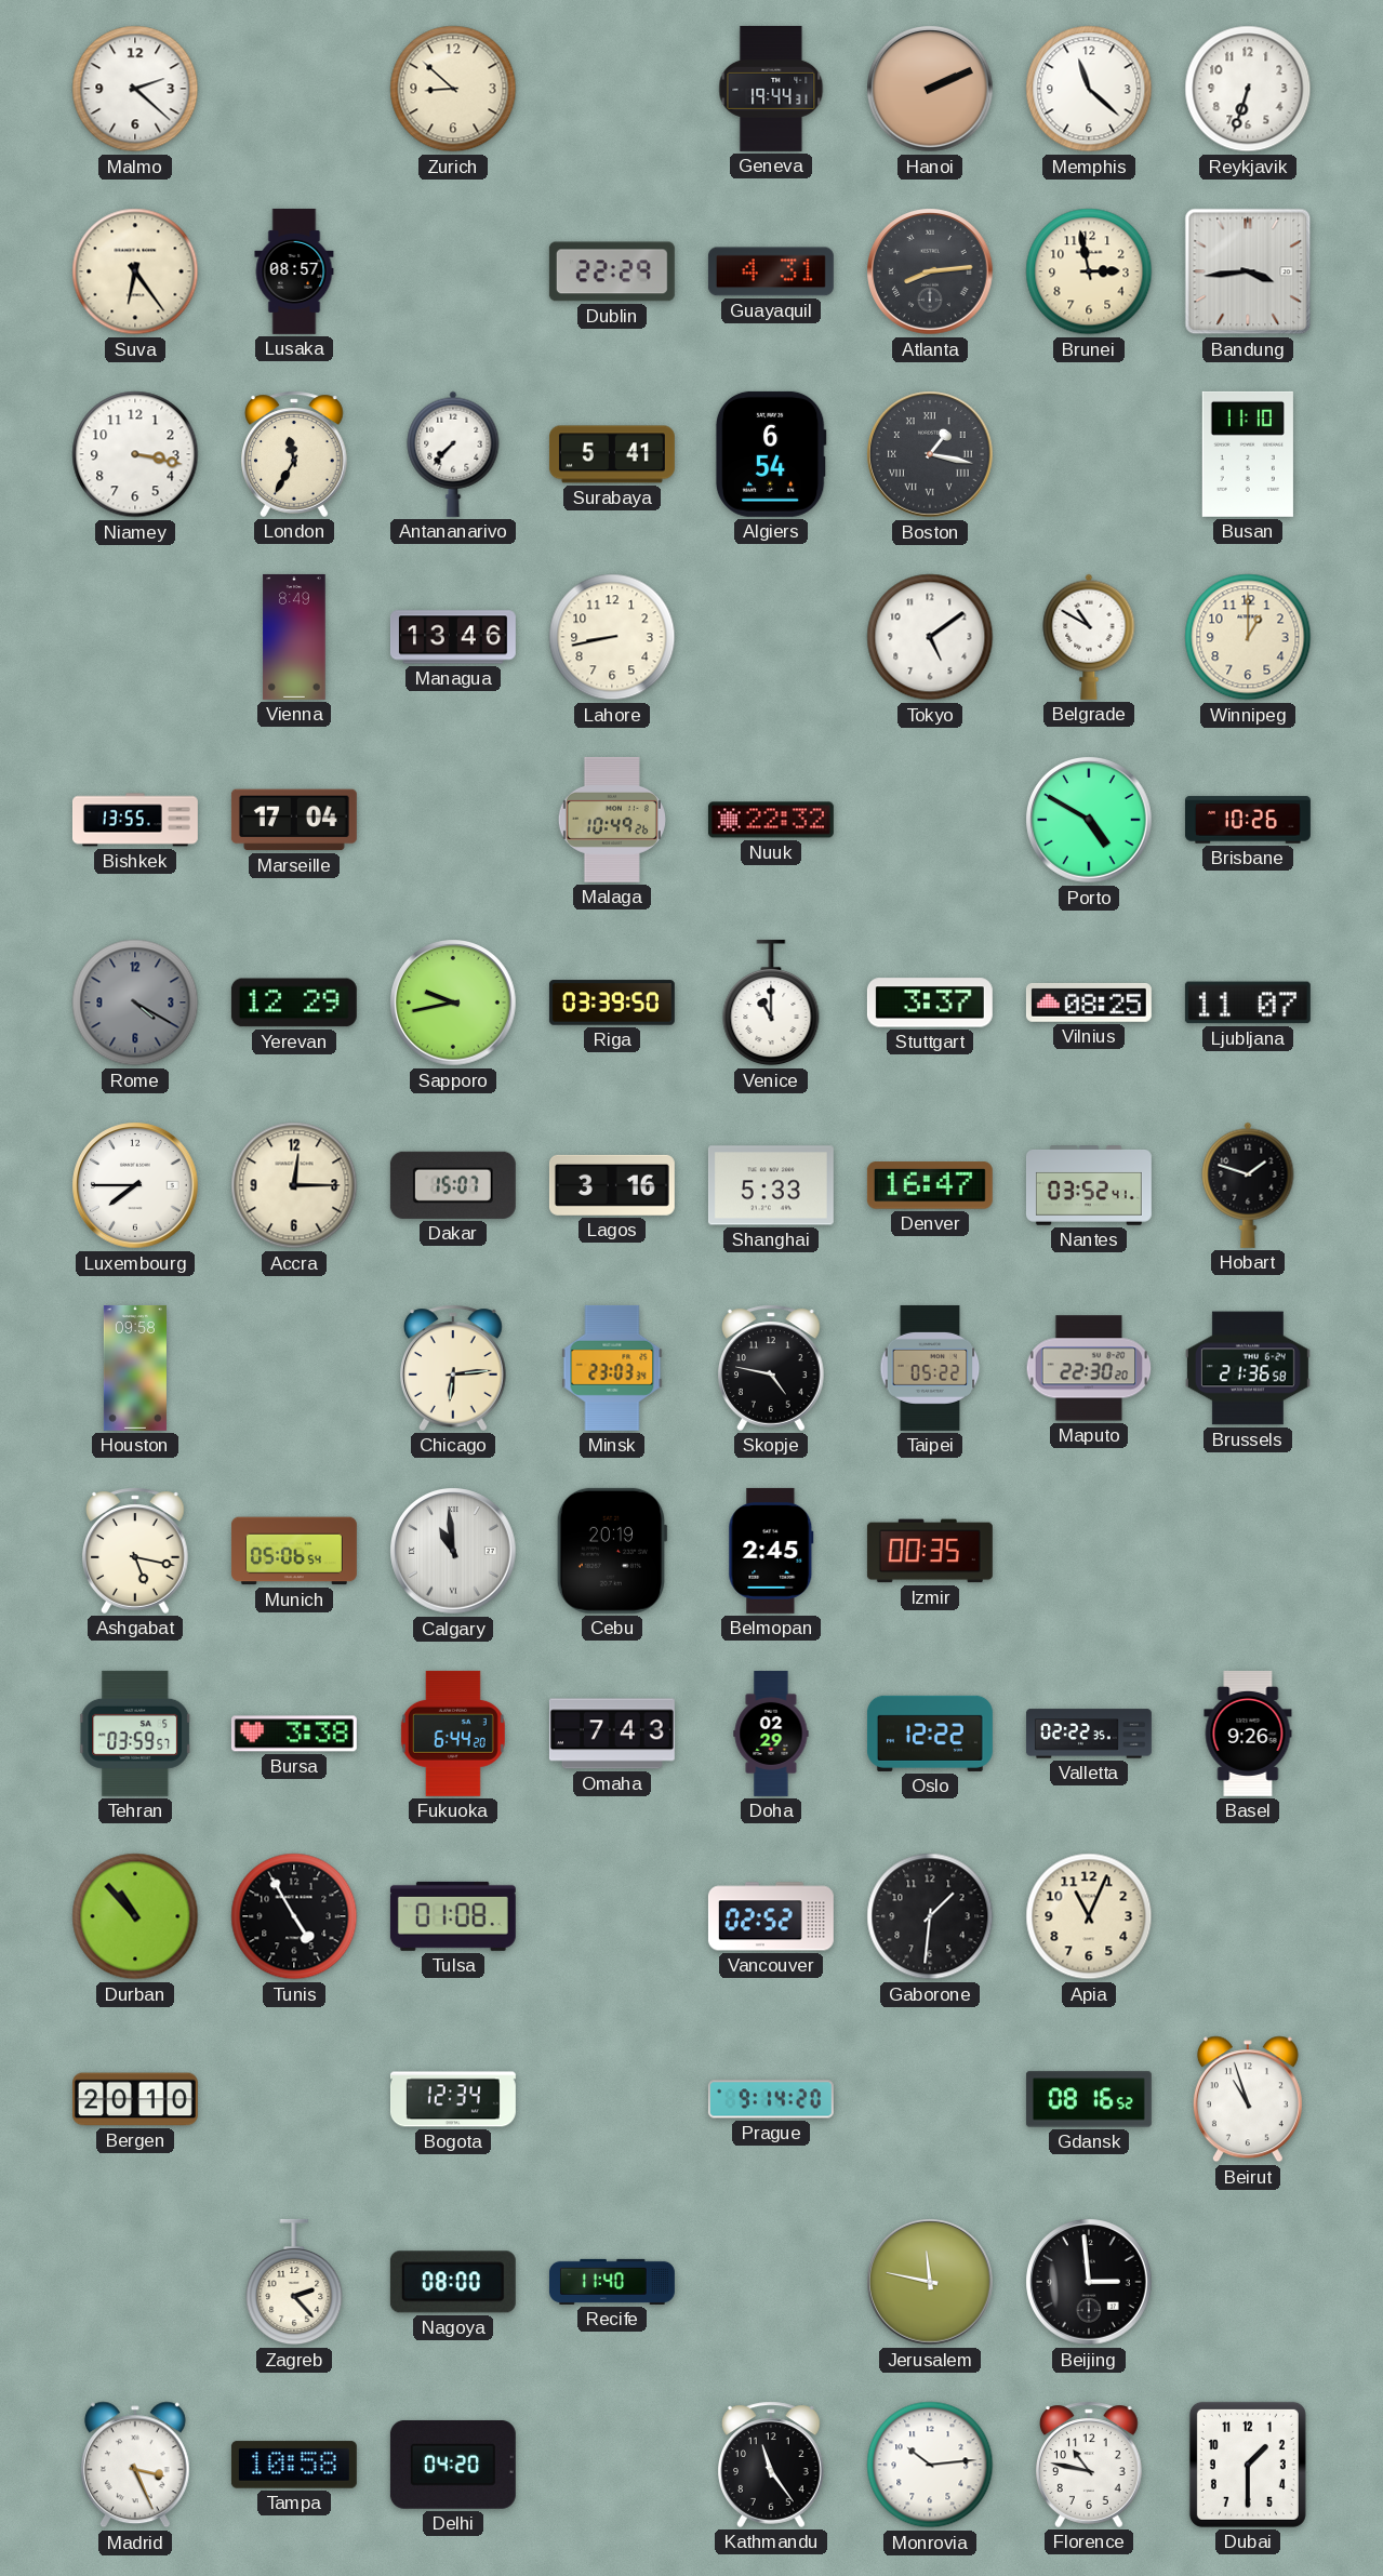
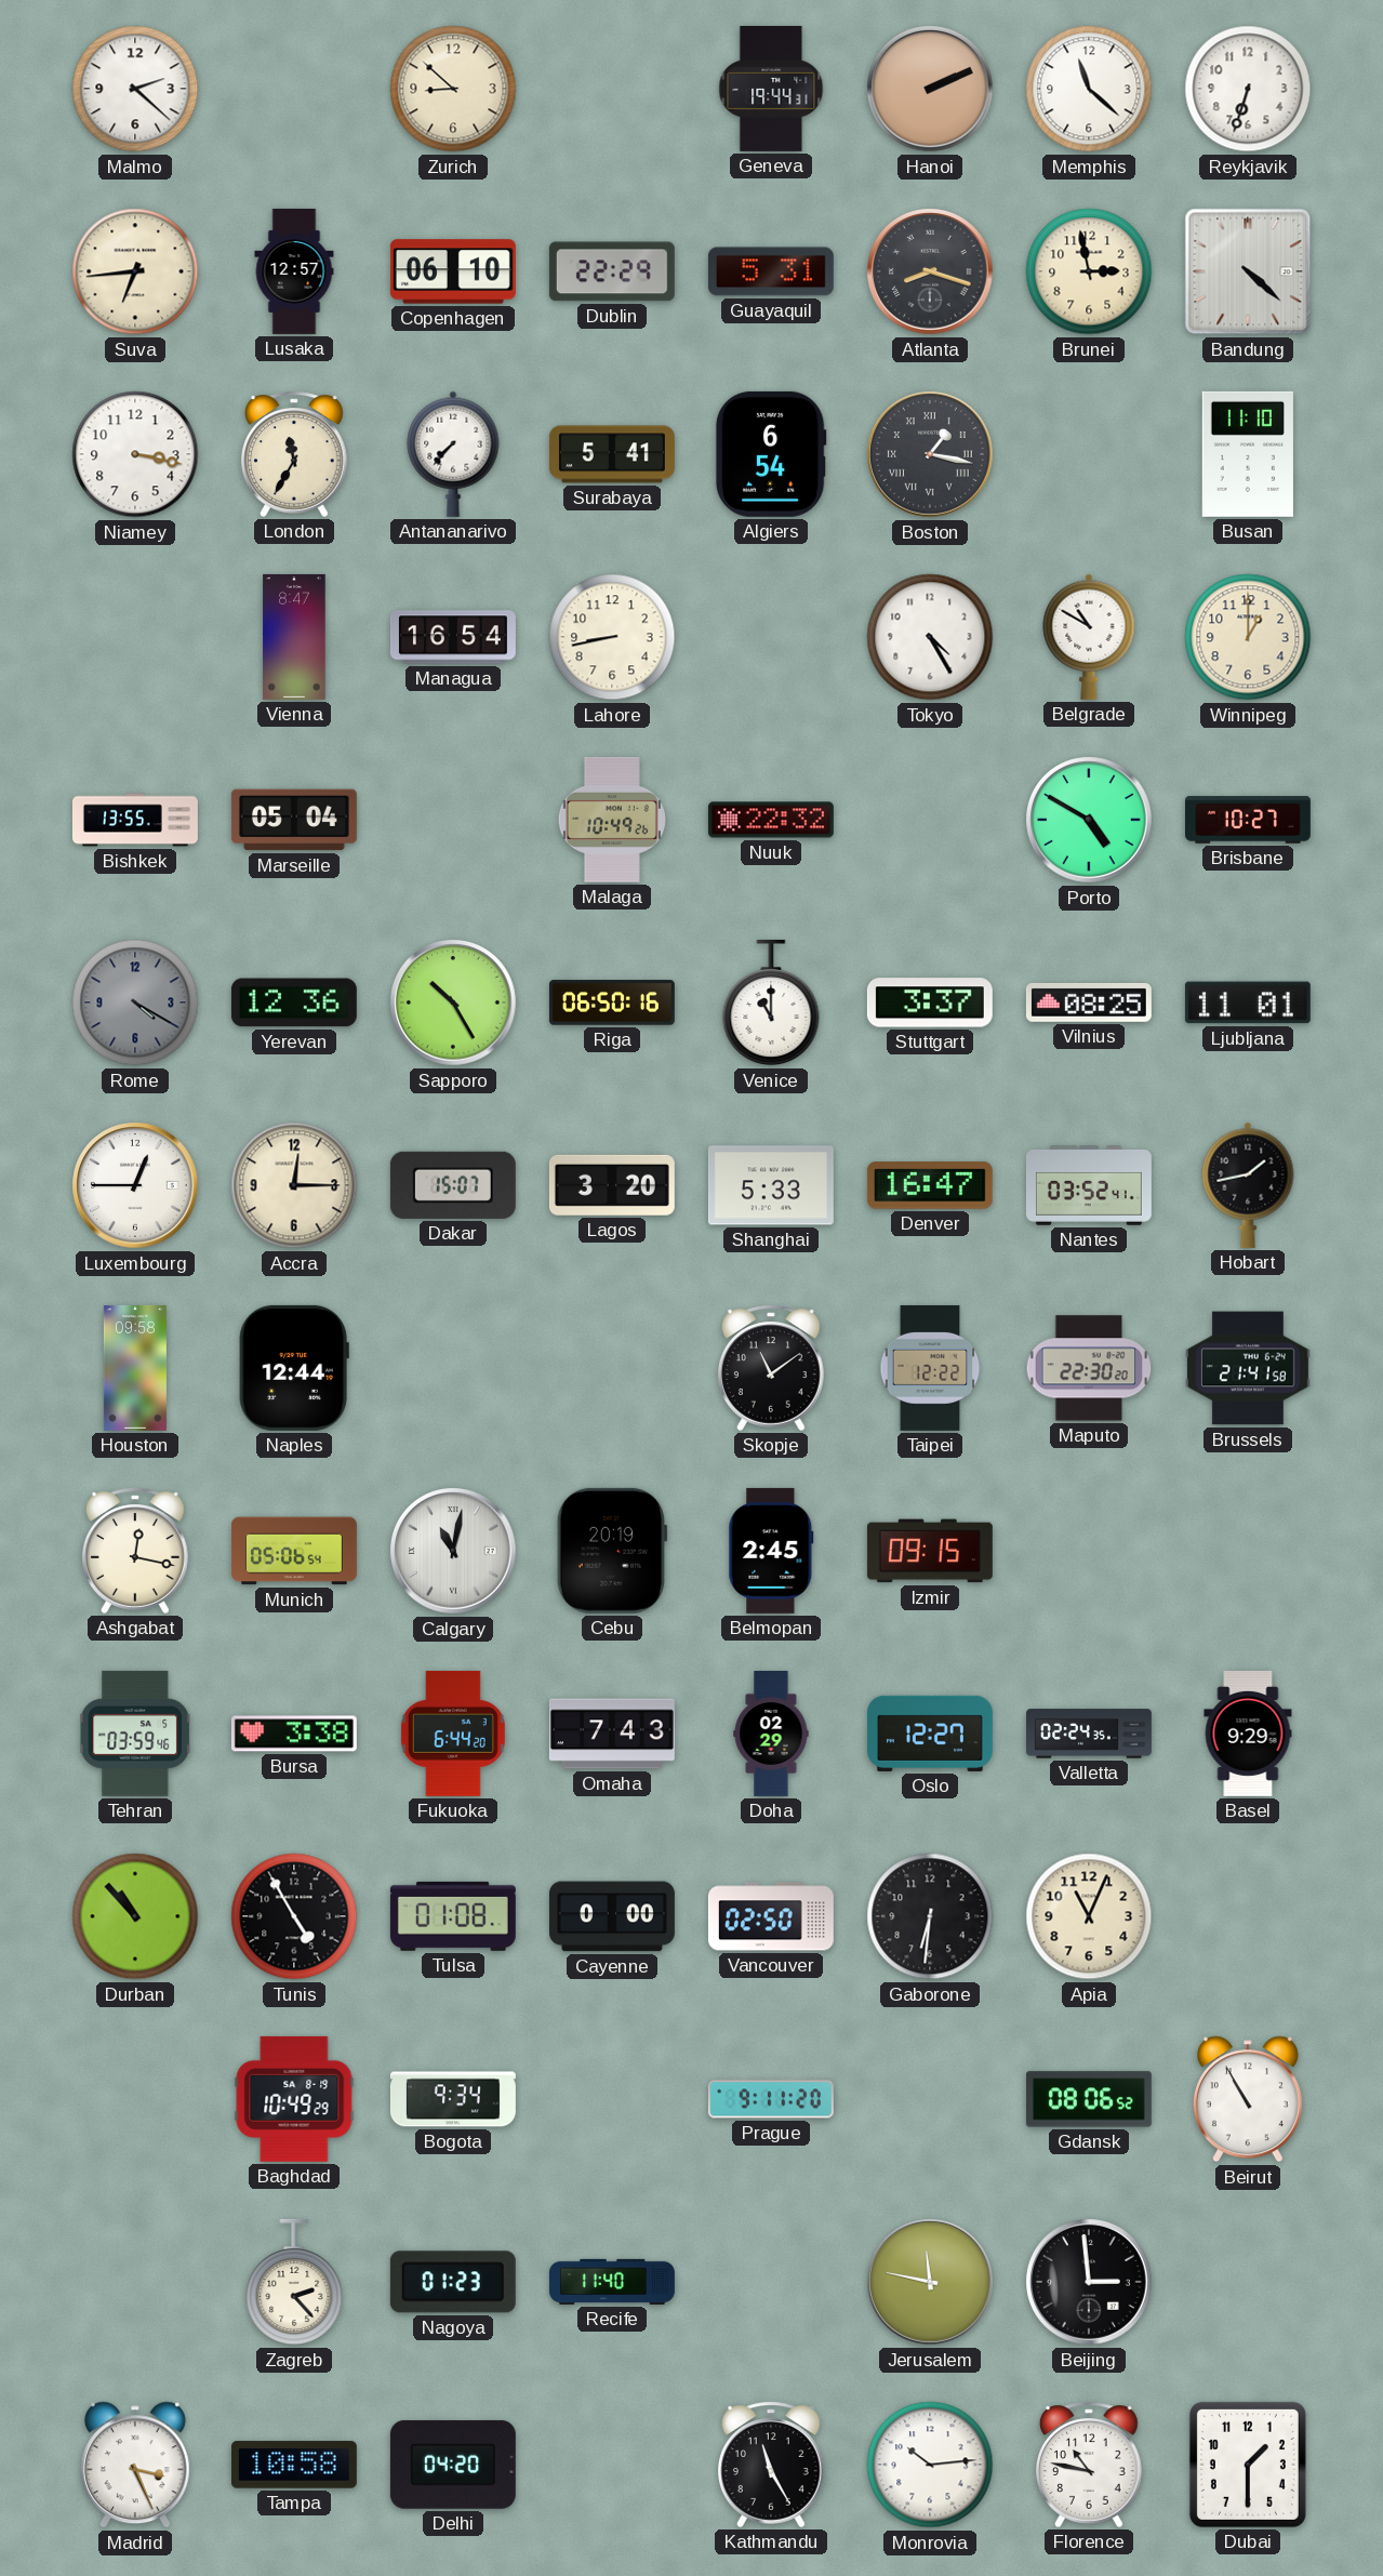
Suva: 6:24 -> 6:44 (135, 271)
Lusaka: 08:57 -> 12:57 (294, 271)
Copenhagen: none -> 06:10 (453, 271)
Guayaquil: 4:31 -> 5:31 (771, 271)
Atlanta: 8:14 -> 8:18 (930, 271)
Bandung: 3:44 -> 4:22 (1248, 271)
Vienna: 8:49 -> 8:47 (294, 637)
Managua: 13:46 -> 16:54 (453, 637)
Tokyo: 5:09 -> 4:25 (930, 637)
Marseille: 17:04 -> 05:04 (294, 820)
Brisbane: 10:26 -> 10:27 (1248, 820)
Yerevan: 12:29 -> 12:36 (294, 1002)
Sapporo: 9:43 -> 10:25 (453, 1002)
Riga: 03:39 -> 06:50 (612, 1002)
Ljubljana: 11:07 -> 11:01 (1248, 1002)
Luxembourg: 7:45 -> 12:45 (135, 1185)
Lagos: 3:16 -> 3:20 (612, 1185)
Hobart: 1:48 -> 1:43 (1248, 1185)
Naples: none -> 12:44 (294, 1368)
Chicago: 6:14 -> none (454, 1368)
Minsk: 23:03 -> none (612, 1368)
Skopje: 4:47 -> 11:09 (772, 1368)
Taipei: 05:22 -> 12:22 (930, 1368)
Brussels: 21:36 -> 21:41 (1248, 1368)
Ashgabat: 5:17 -> 12:17 (136, 1551)
Calgary: 10:59 -> 11:02 (453, 1551)
Izmir: 00:35 -> 09:15 (930, 1551)
Tehran: 03:59:57 -> 03:59:46 (136, 1734)
Oslo: 12:22 -> 12:27 (930, 1734)
Valletta: 02:22 -> 02:24 (1089, 1734)
Basel: 9:26 -> 9:29 (1248, 1734)
Cayenne: none -> 0:00 (612, 1916)
Vancouver: 02:52 -> 02:50 (771, 1916)
Gaborone: 1:31 -> 6:31 (930, 1916)
Bergen: 20:10 -> none (135, 2099)
Baghdad: none -> 10:49 (294, 2099)
Bogota: 12:34 -> 9:34 (453, 2099)
Prague: 9:14 -> 9:11 (771, 2099)
Gdansk: 08:16 -> 08:06 (1089, 2099)
Beirut: 10:57 -> 10:55 (1248, 2099)
Nagoya: 08:00 -> 01:23 (453, 2282)
Kathmandu: 11:24 -> 11:25 (772, 2465)
